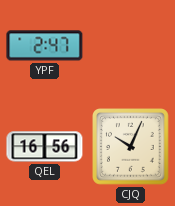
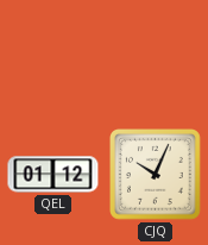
YPF: 2:47 -> none (45, 46)
QEL: 16:56 -> 01:12 (53, 175)
